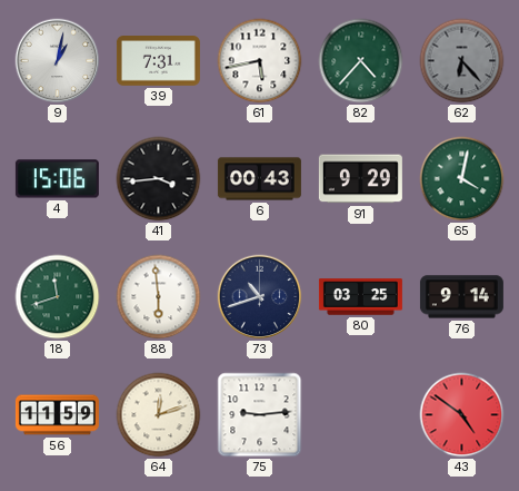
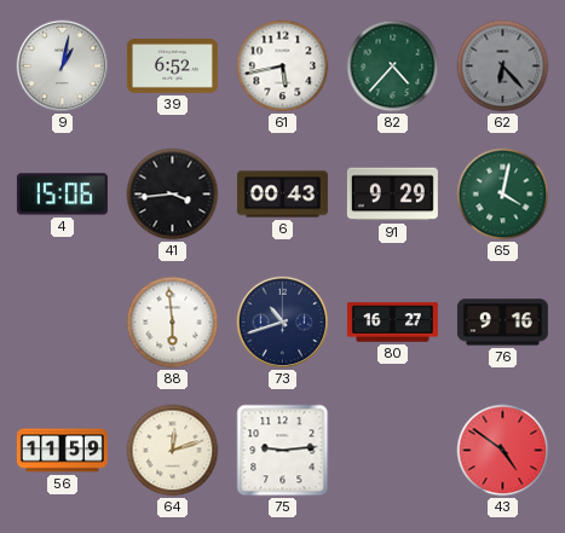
39: 7:31 -> 6:52 (172, 66)
18: 11:42 -> none (58, 297)
80: 03:25 -> 16:27 (392, 323)
76: 9:14 -> 9:16 (502, 323)
